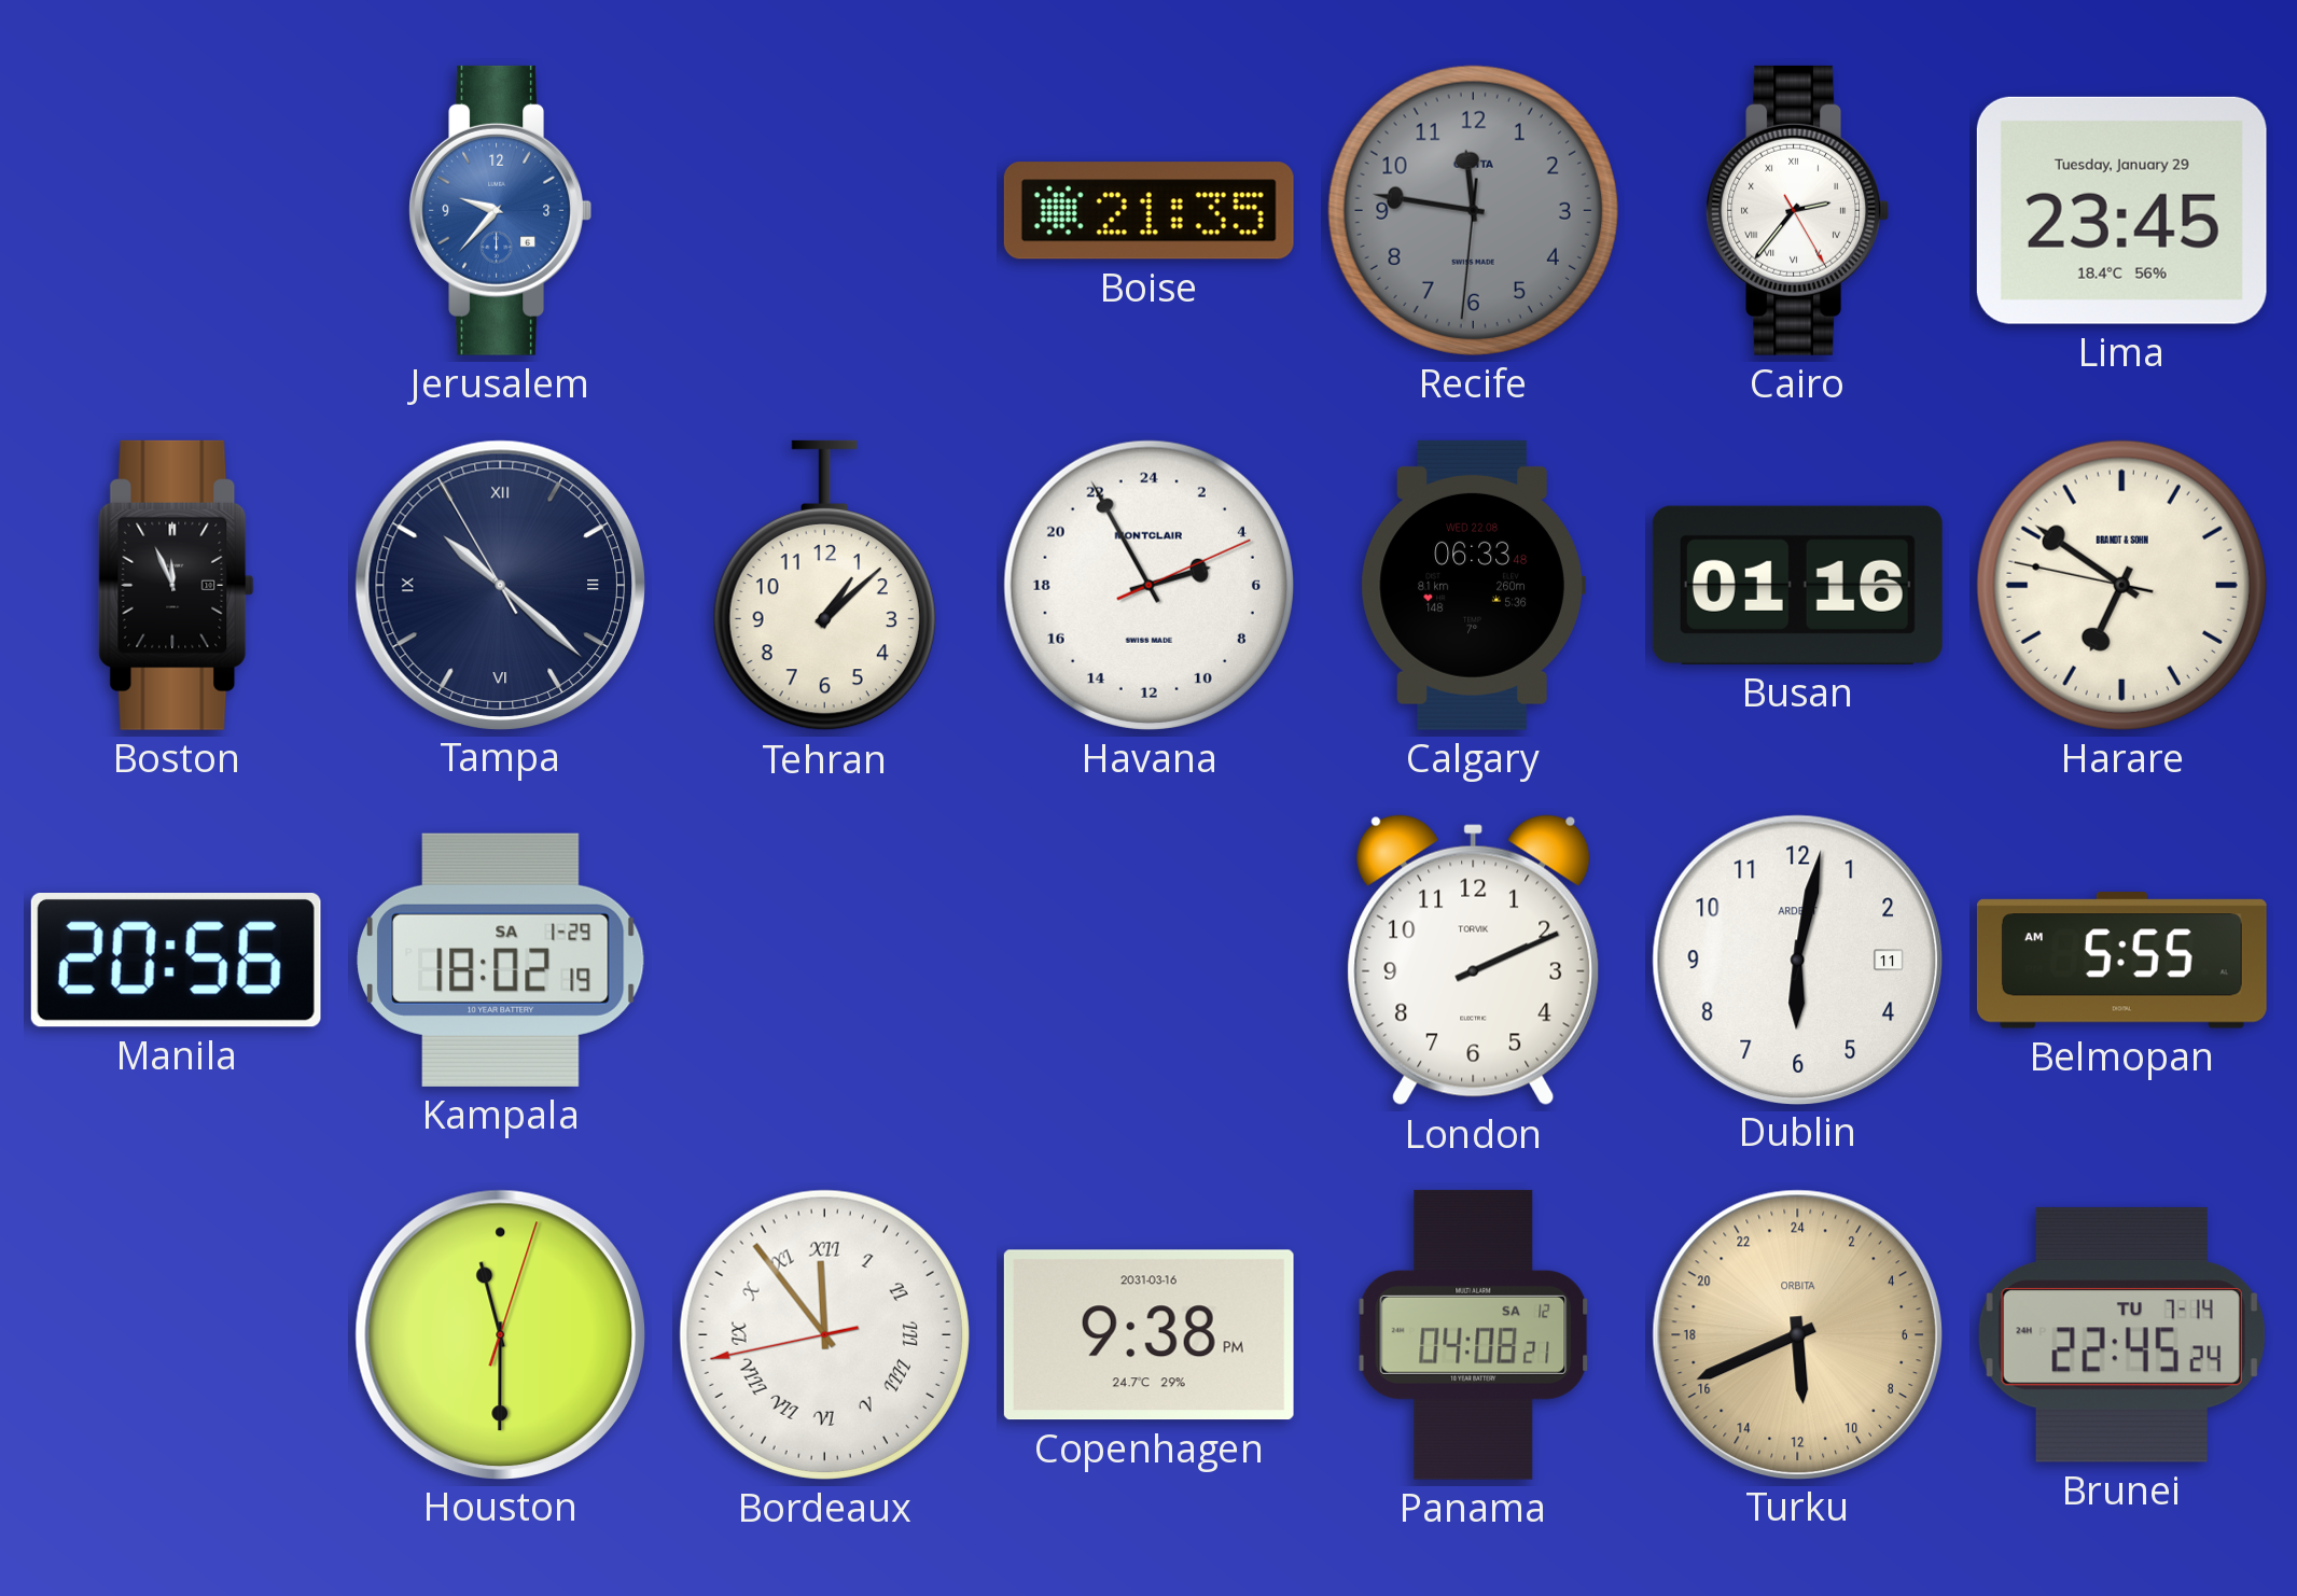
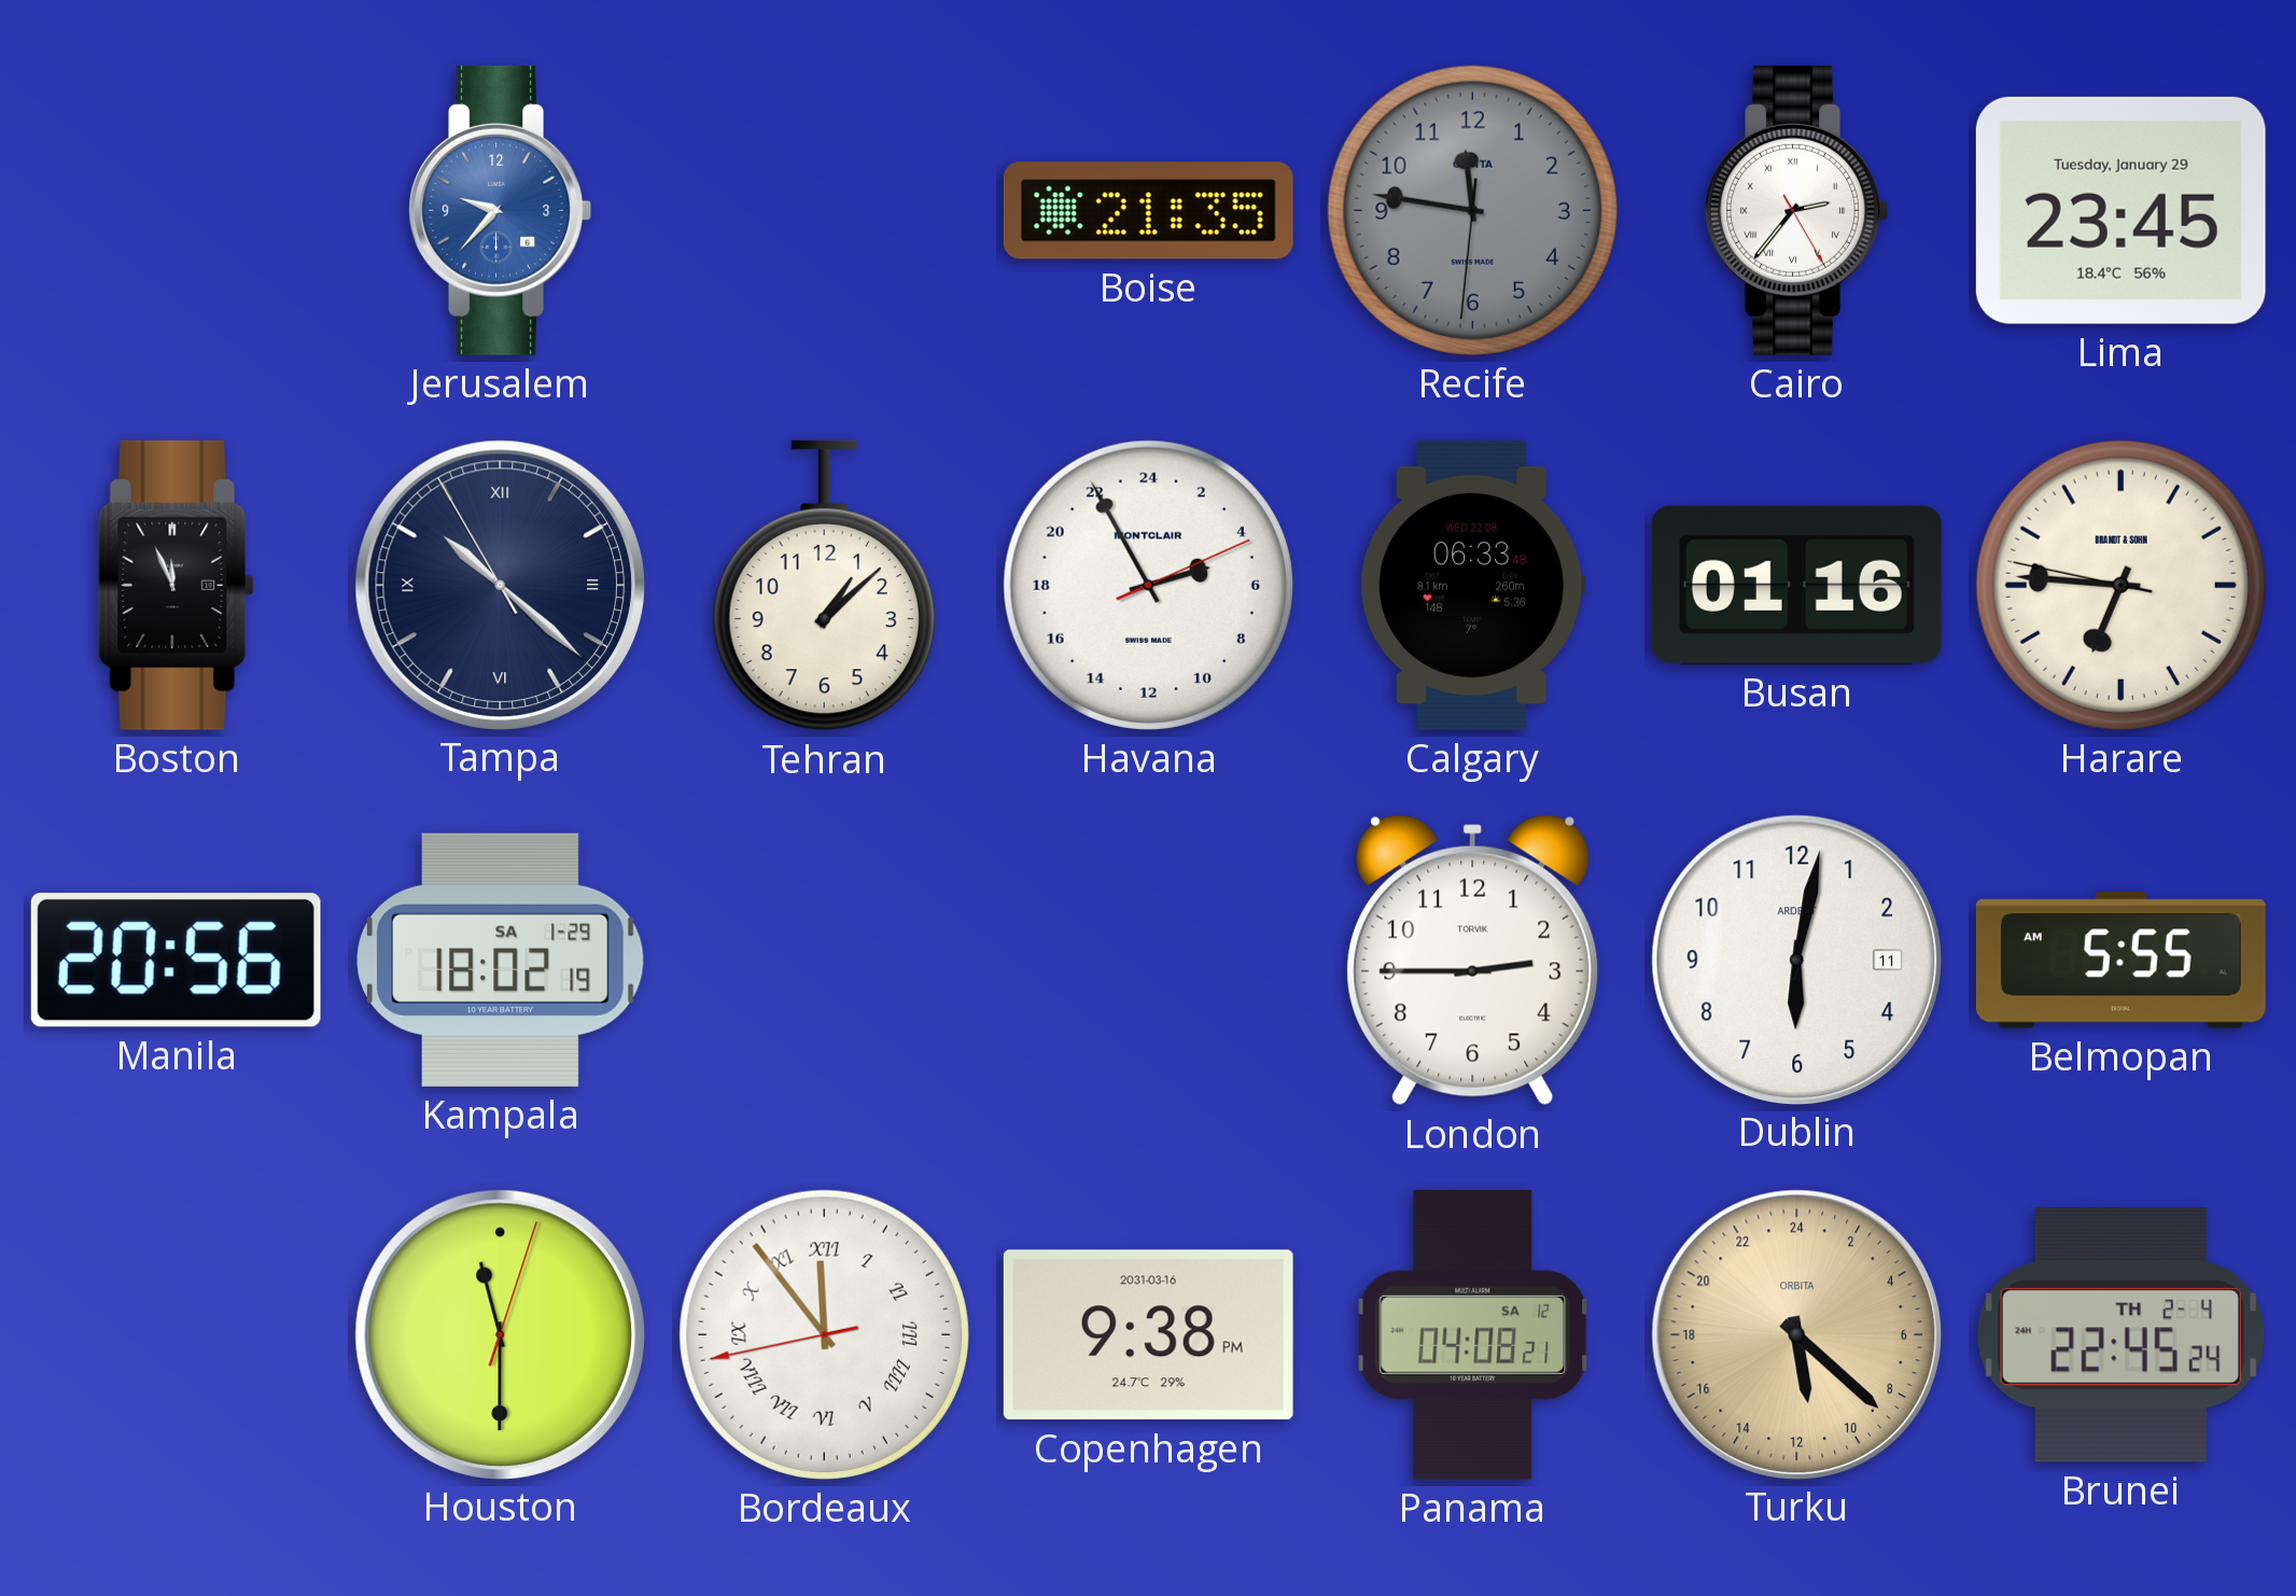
Harare: 6:50 -> 6:45 (2120, 585)
London: 2:11 -> 2:45 (1473, 961)
Turku: 11:41 -> 11:22 (1796, 1334)
Brunei date: TU 7-14 -> TH 2-4 (2120, 1334)
